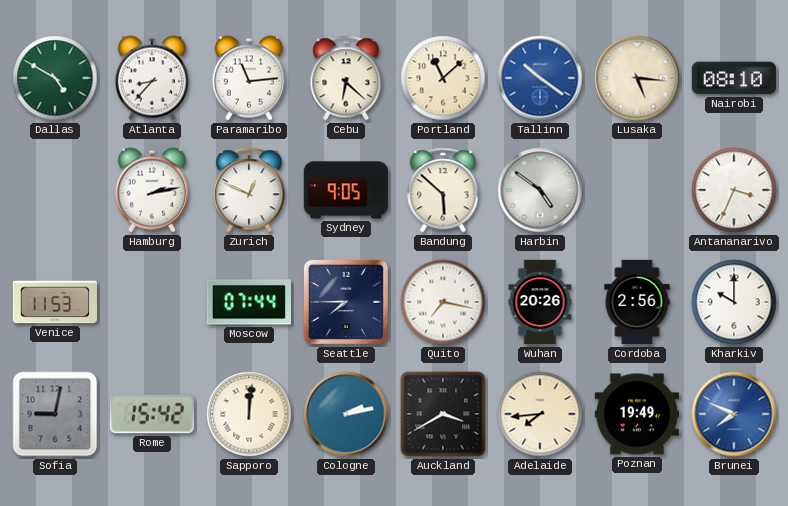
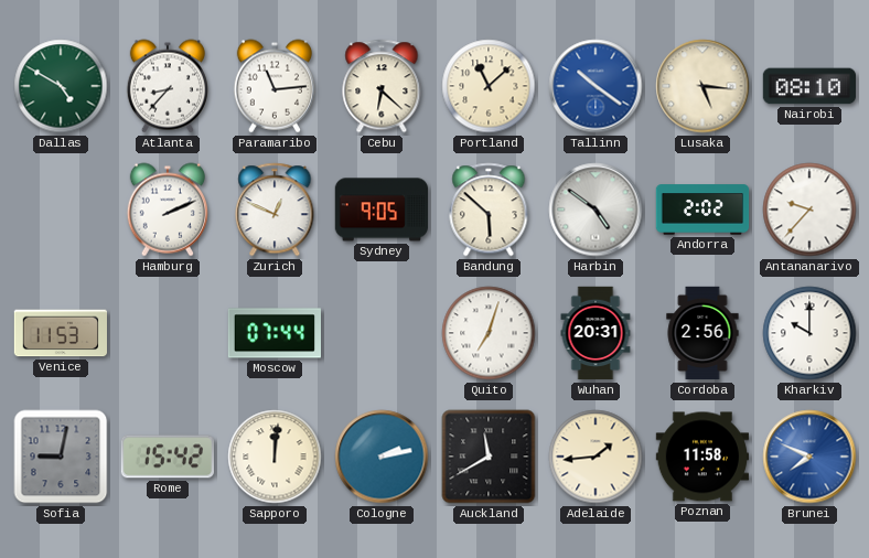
Hamburg: 2:13 -> 2:11 (168, 210)
Andorra: none -> 2:02 (702, 210)
Antananarivo: 3:34 -> 9:37 (809, 210)
Seattle: 7:45 -> none (346, 302)
Quito: 7:17 -> 7:03 (489, 333)
Wuhan: 20:26 -> 20:31 (596, 333)
Auckland: 3:40 -> 11:40 (489, 457)
Adelaide: 7:44 -> 1:44 (596, 457)
Poznan: 19:49 -> 11:58 (701, 457)
